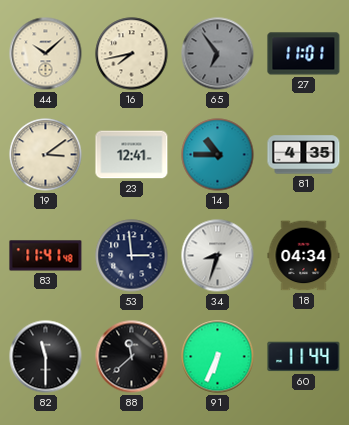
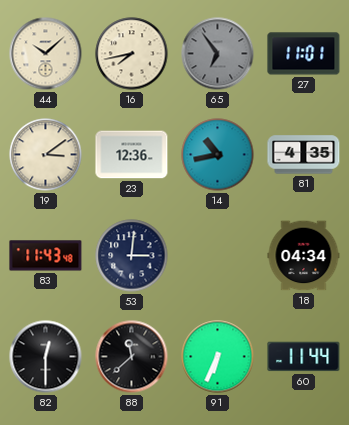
23: 12:41 -> 12:36 (132, 155)
14: 10:45 -> 10:43 (218, 155)
83: 11:41 -> 11:43 (46, 256)
53: 2:59 -> 3:01 (132, 256)
34: 8:33 -> none (218, 256)
82: 11:30 -> 12:30 (46, 357)
